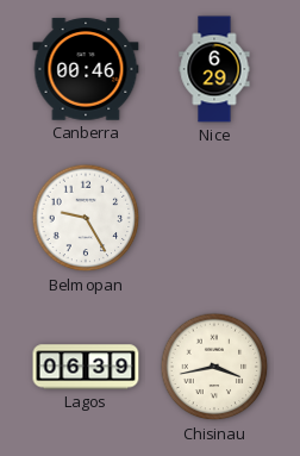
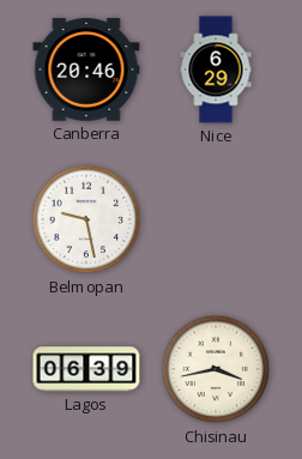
Canberra: 00:46 -> 20:46 (86, 70)
Belmopan: 9:25 -> 9:28 (86, 219)
